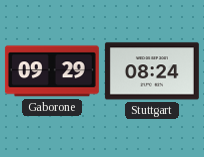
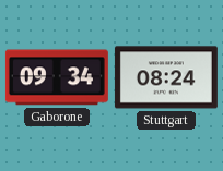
Gaborone: 09:29 -> 09:34 (57, 77)
